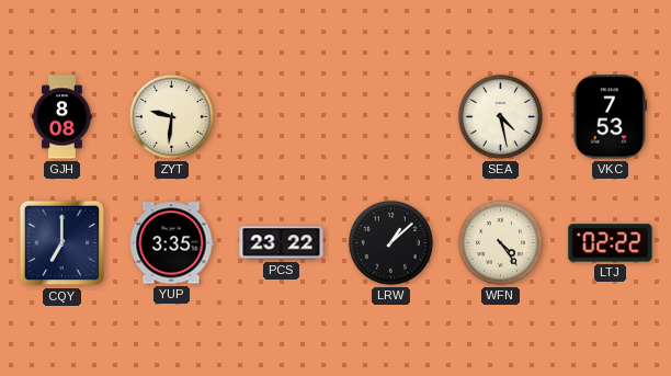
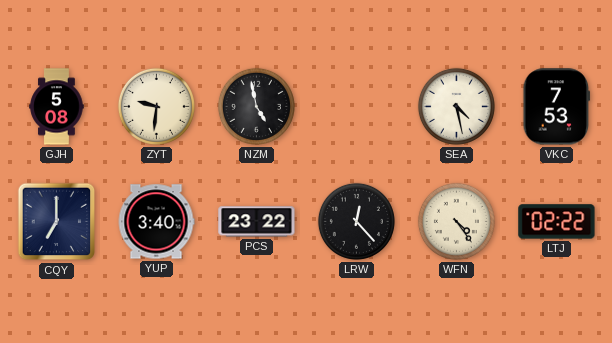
GJH: 8:08 -> 5:08 (57, 107)
NZM: none -> 4:58 (256, 106)
YUP: 3:35 -> 3:40 (156, 222)
LRW: 1:08 -> 12:23 (356, 221)
